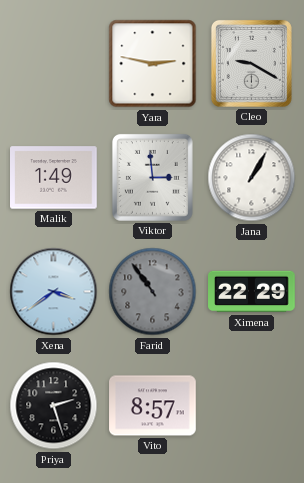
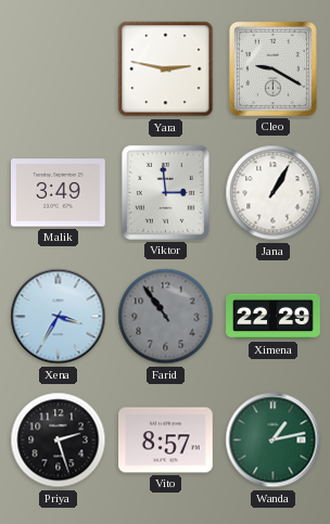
Malik: 1:49 -> 3:49 (59, 193)
Xena: 3:39 -> 3:35 (59, 317)
Wanda: none -> 1:13 (274, 440)
